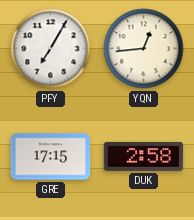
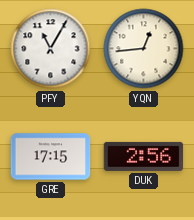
PFY: 7:05 -> 11:05 (51, 49)
DUK: 2:58 -> 2:56 (144, 156)
